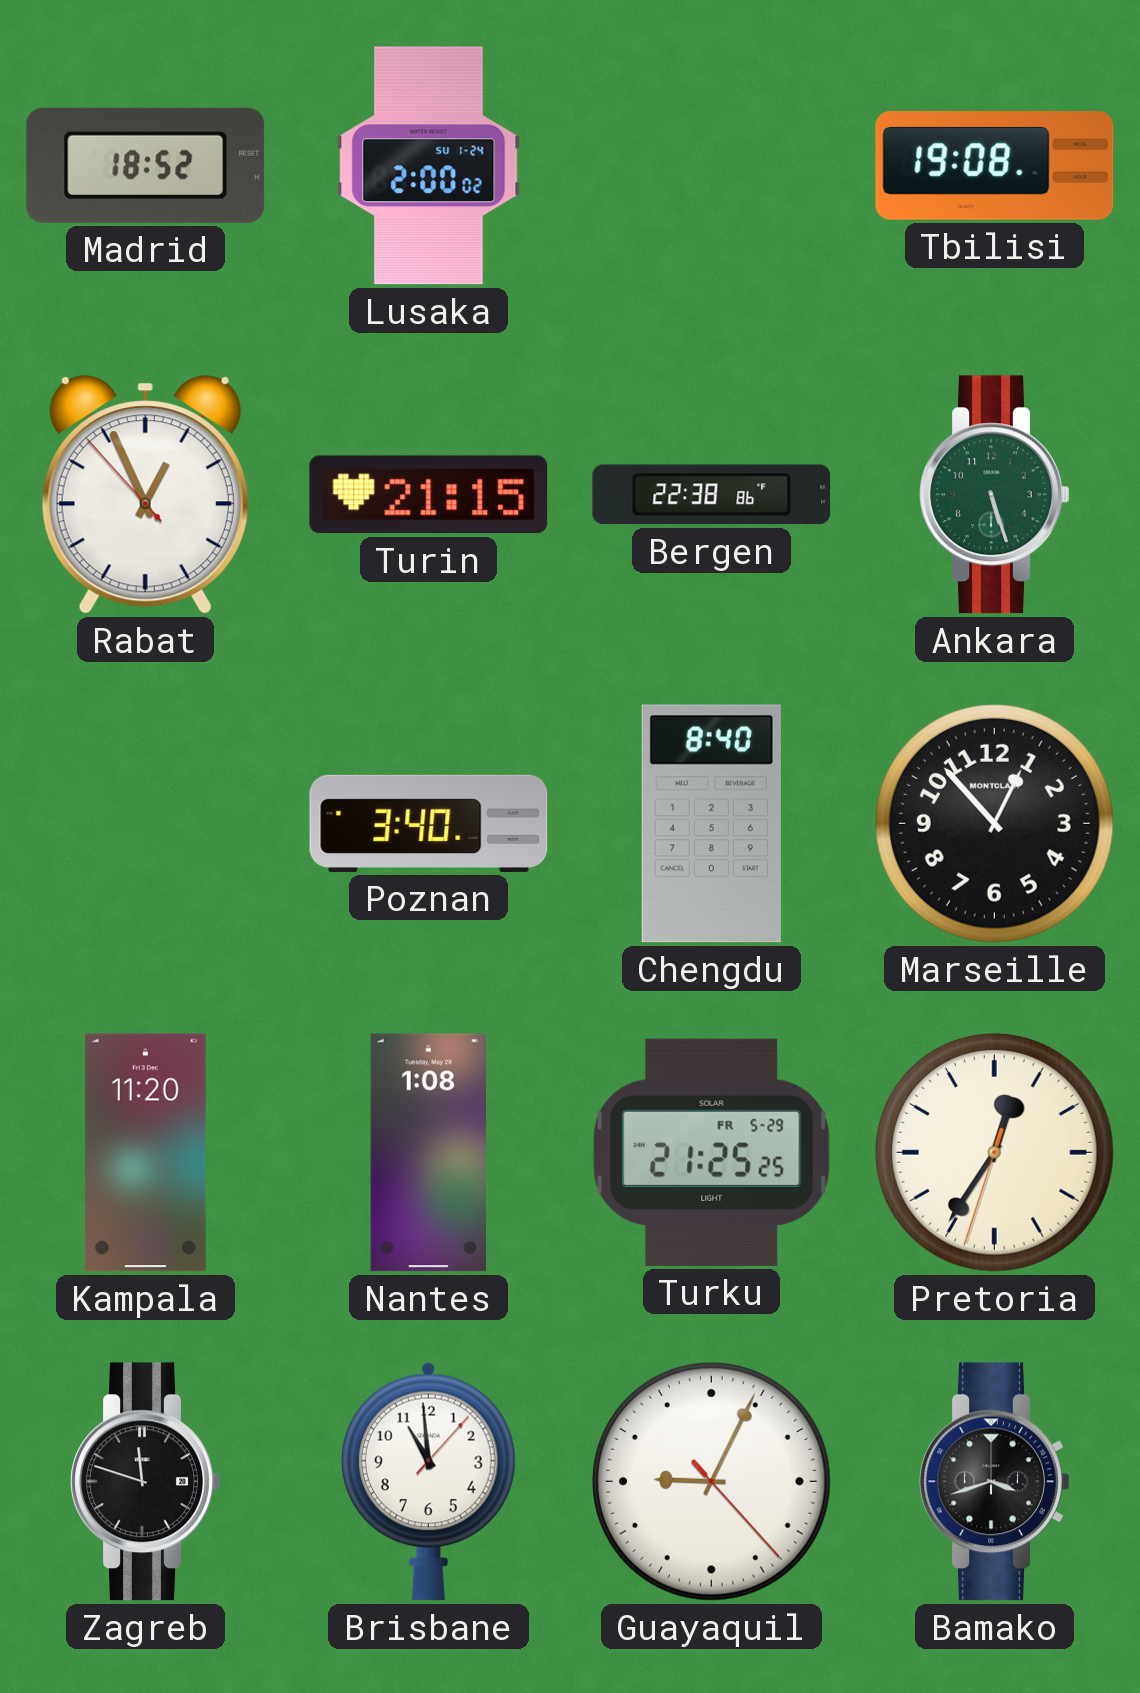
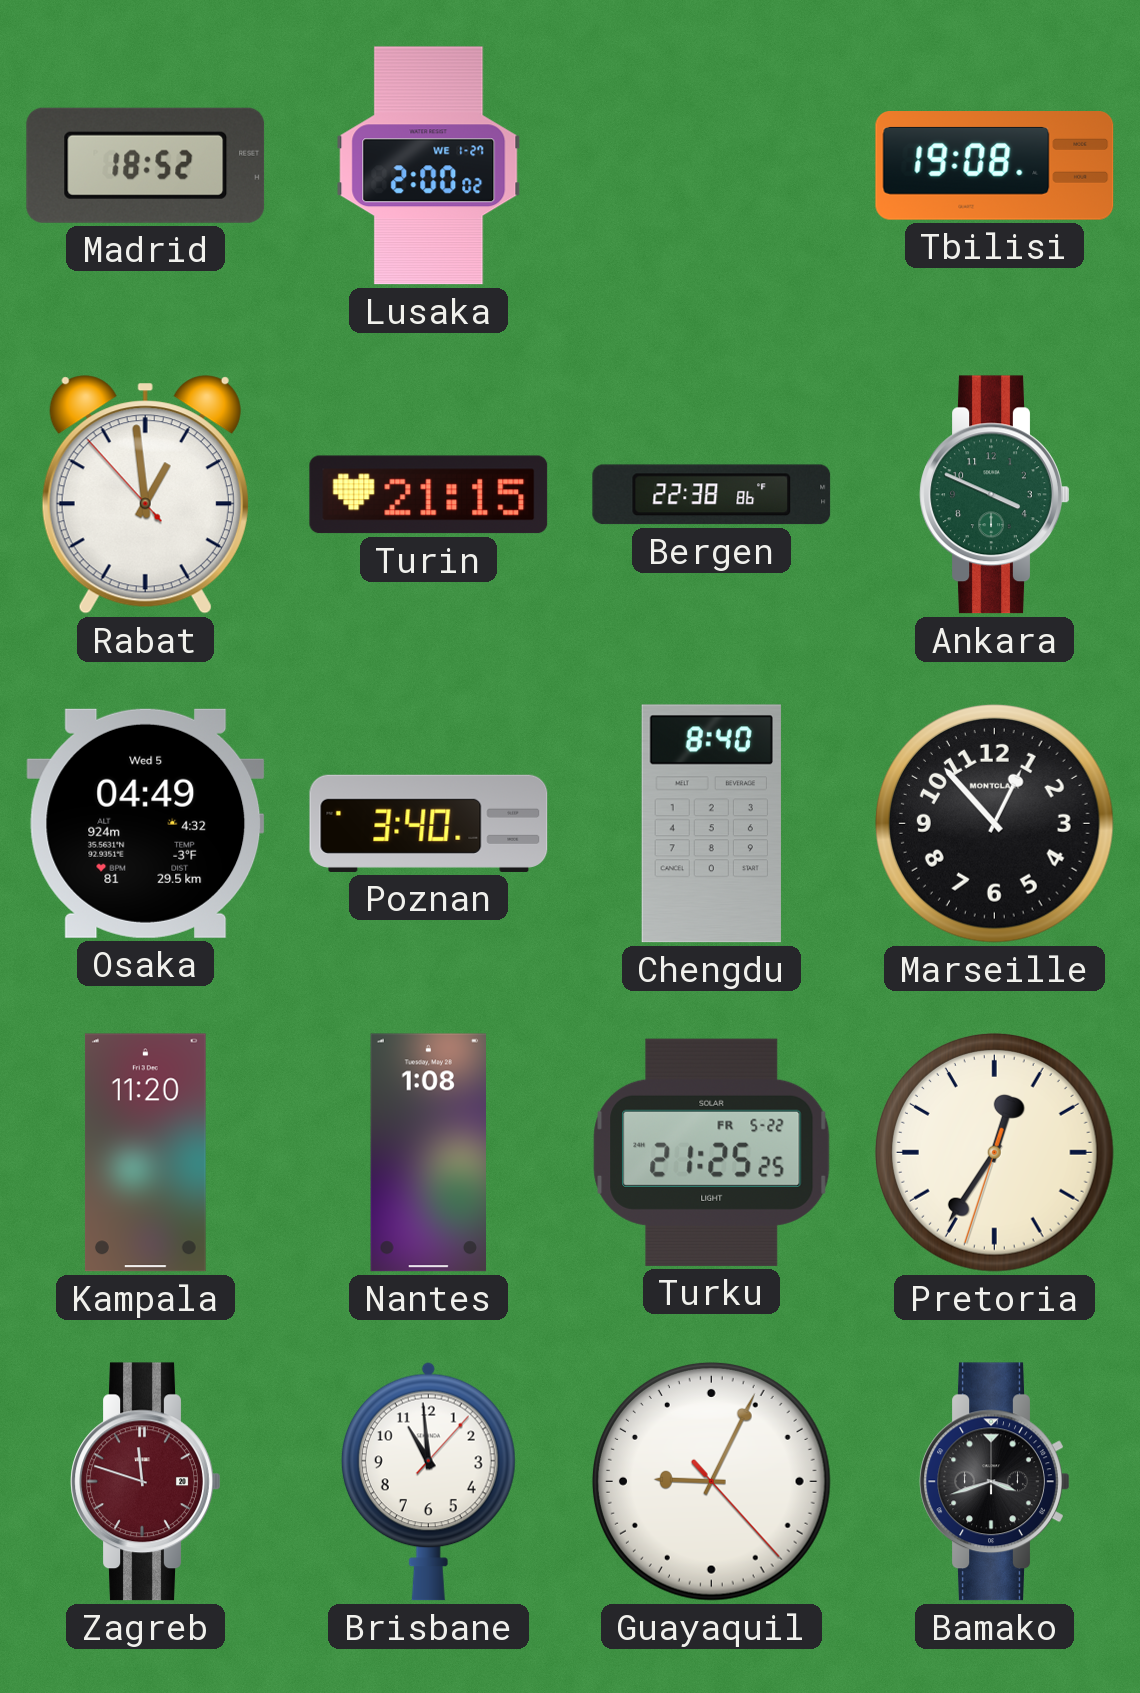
Lusaka date: SU 1-24 -> WE 1-27 (429, 166)
Rabat: 12:55 -> 12:58 (145, 495)
Ankara: 5:27 -> 3:49 (995, 495)
Osaka: none -> 04:49 (146, 823)
Turku date: FR 5-29 -> FR 5-22 (712, 1152)
Zagreb dial: black -> burgundy (146, 1482)
